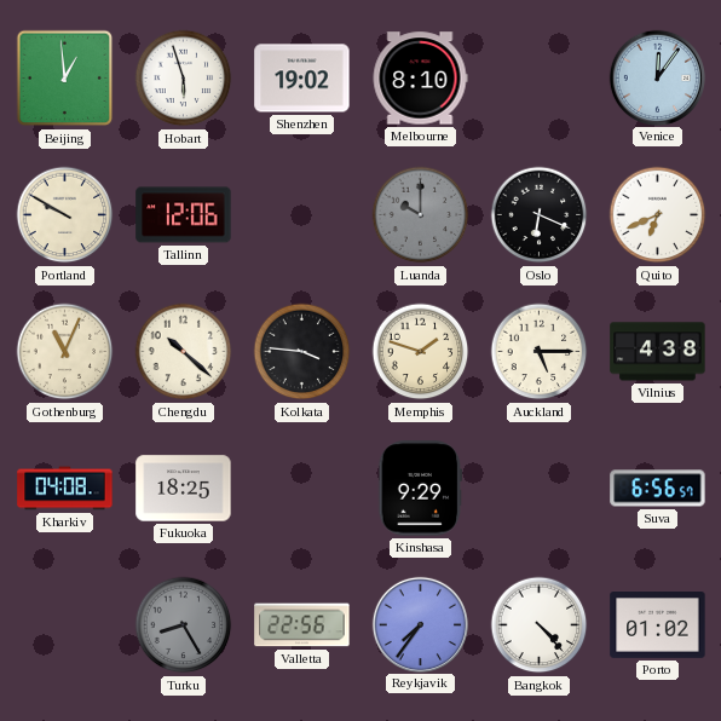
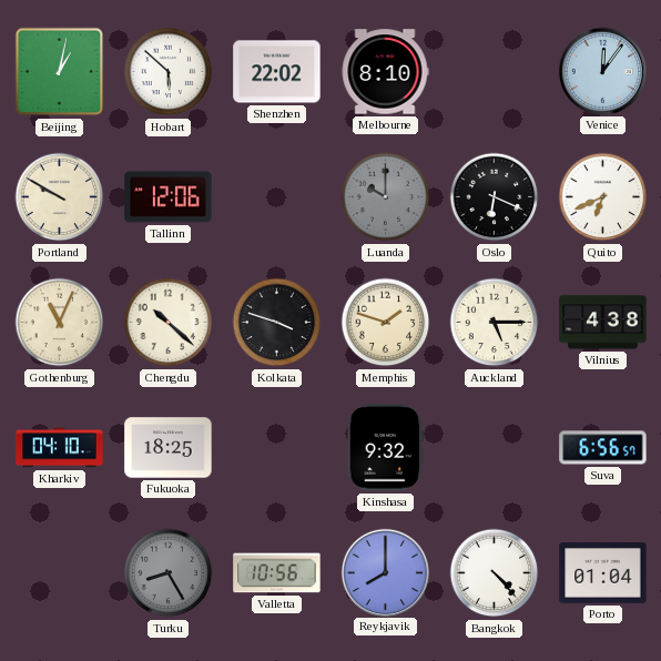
Beijing: 12:59 -> 1:02 (60, 72)
Hobart: 5:57 -> 5:52 (169, 72)
Shenzhen: 19:02 -> 22:02 (277, 72)
Kolkata: 3:46 -> 3:48 (277, 323)
Kharkiv: 04:08 -> 04:10 (60, 448)
Kinshasa: 9:29 -> 9:32 (386, 448)
Valletta: 22:56 -> 10:56 (277, 573)
Reykjavik: 7:36 -> 8:00 (385, 572)
Porto: 01:02 -> 01:04 (603, 573)
